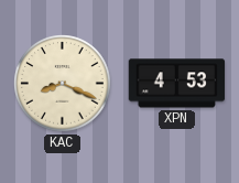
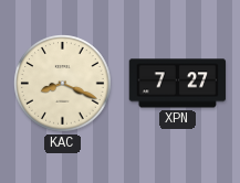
XPN: 4:53 -> 7:27 (178, 84)
